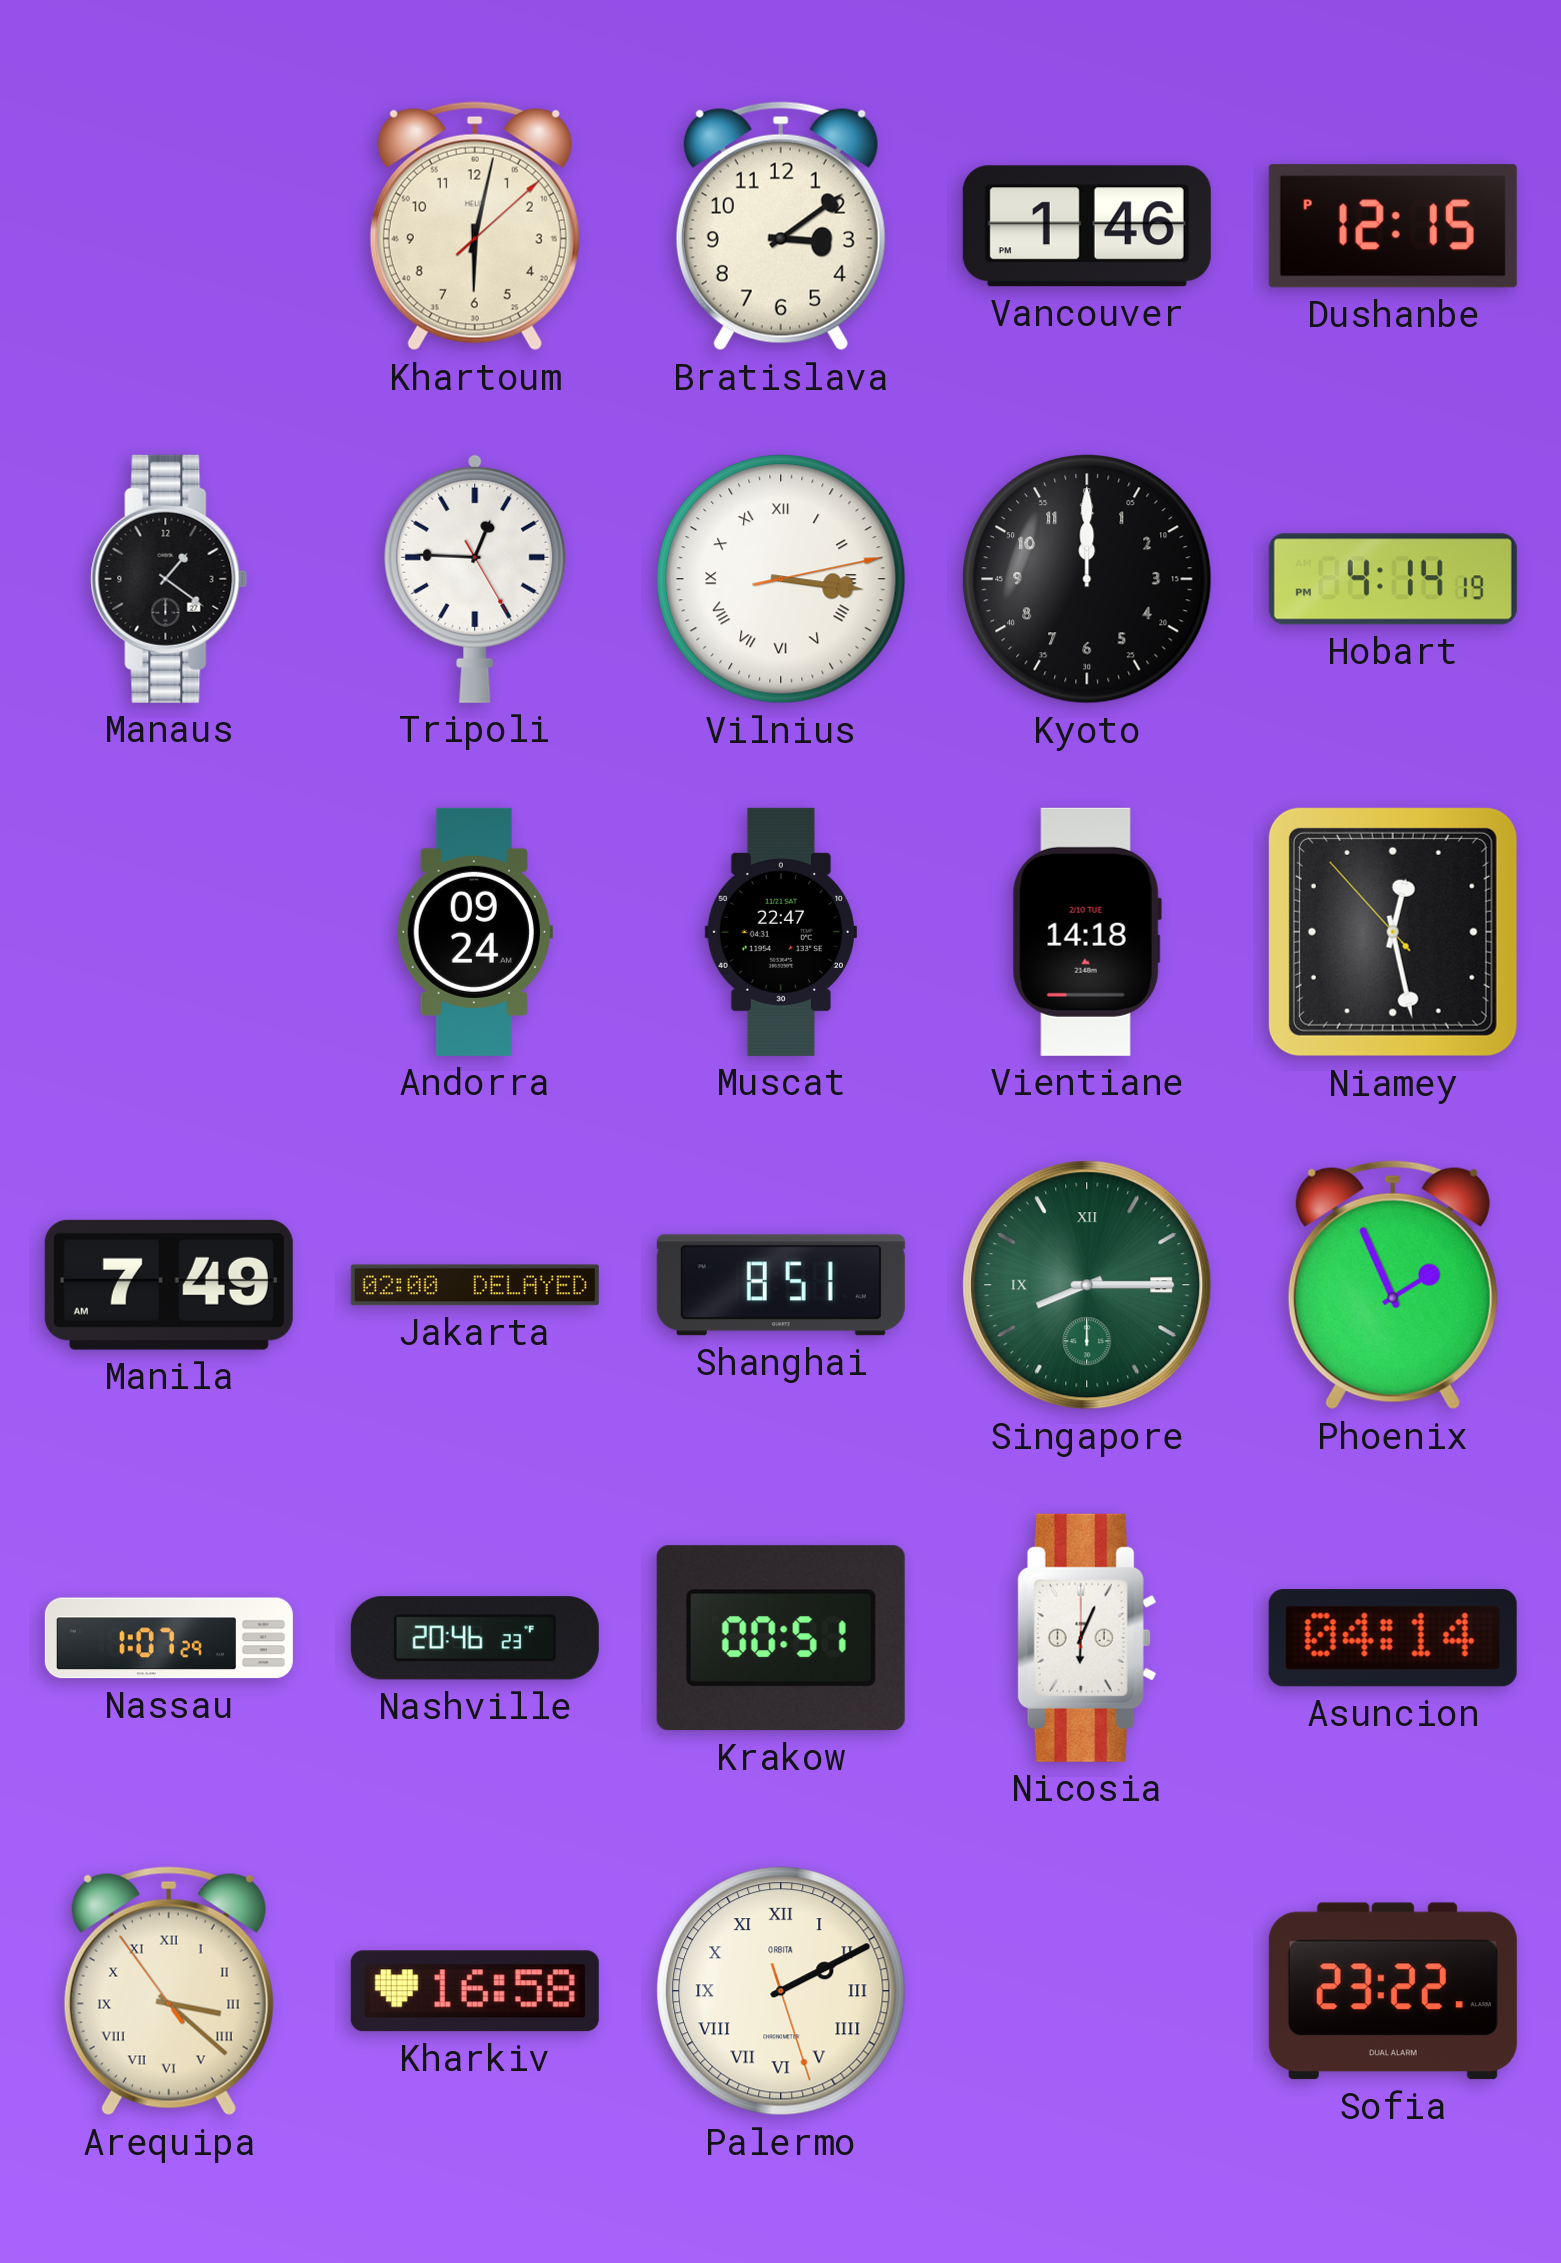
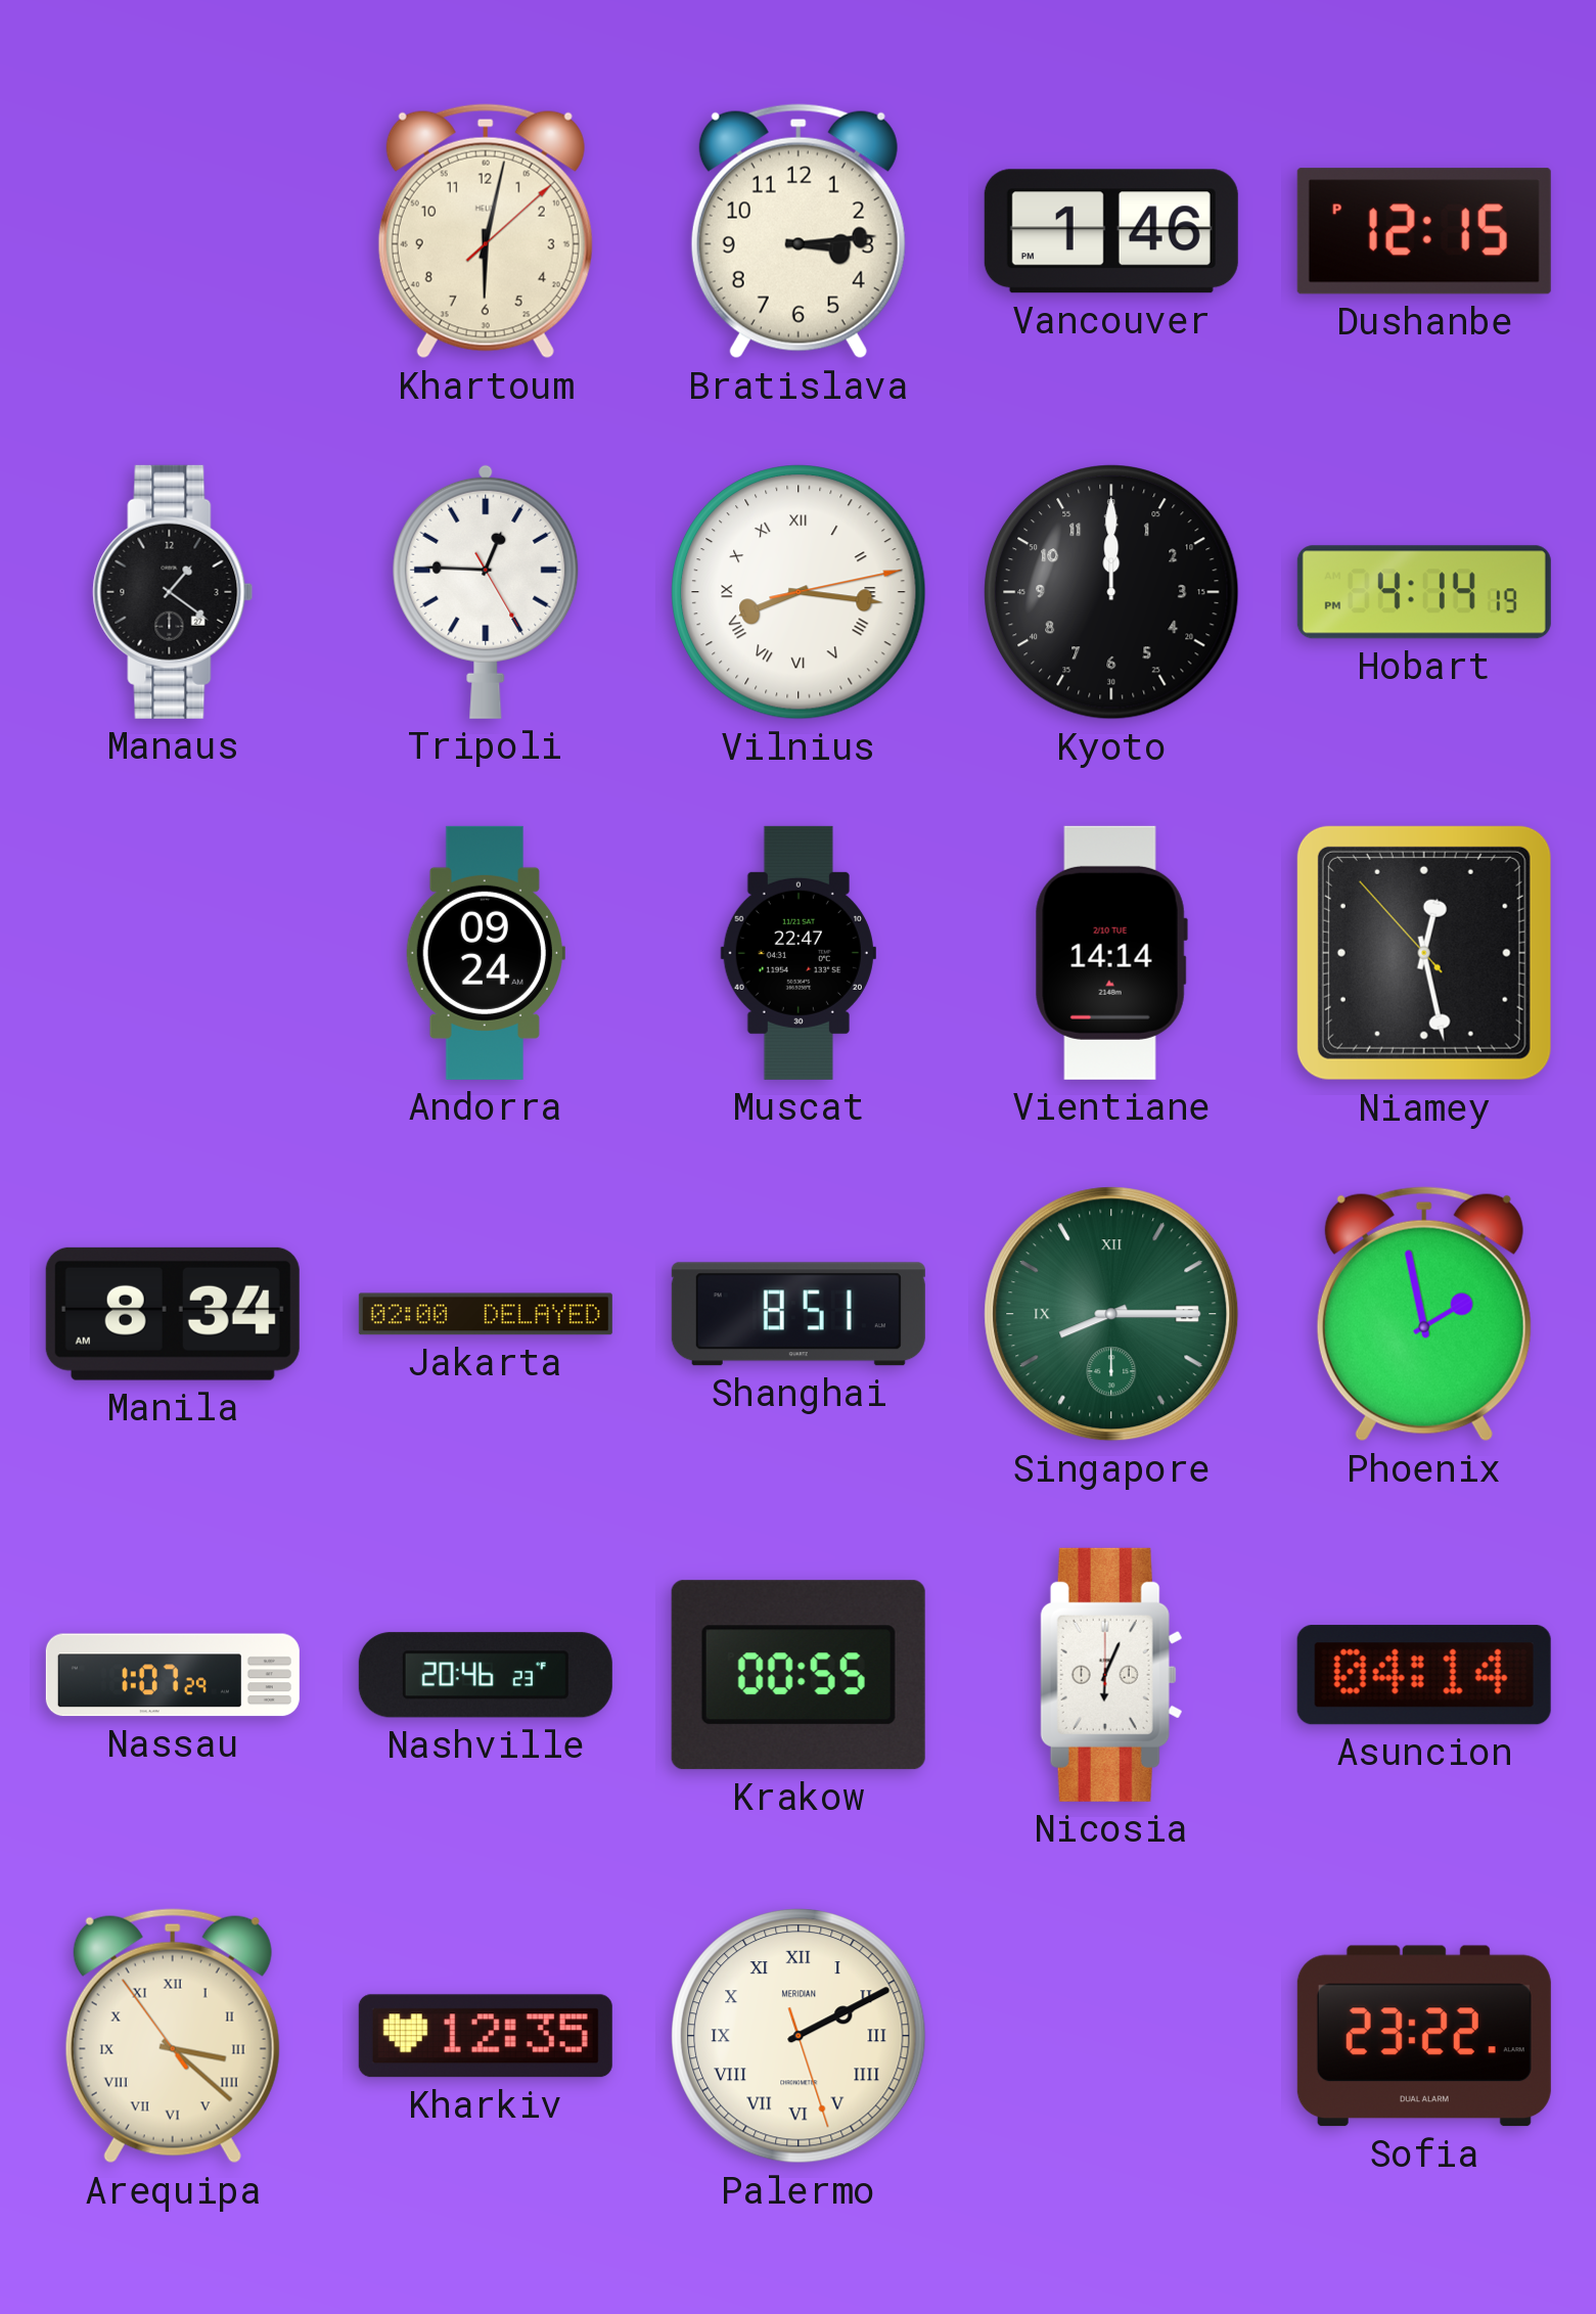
Bratislava: 3:09 -> 3:14 (799, 231)
Vilnius: 3:16 -> 8:16 (799, 592)
Vientiane: 14:18 -> 14:14 (1111, 953)
Manila: 7:49 -> 8:34 (173, 1314)
Phoenix: 1:56 -> 1:58 (1424, 1314)
Krakow: 00:51 -> 00:55 (799, 1675)
Kharkiv: 16:58 -> 12:35 (486, 2036)
Palermo brand: ORBITA -> MERIDIAN (799, 2036)
